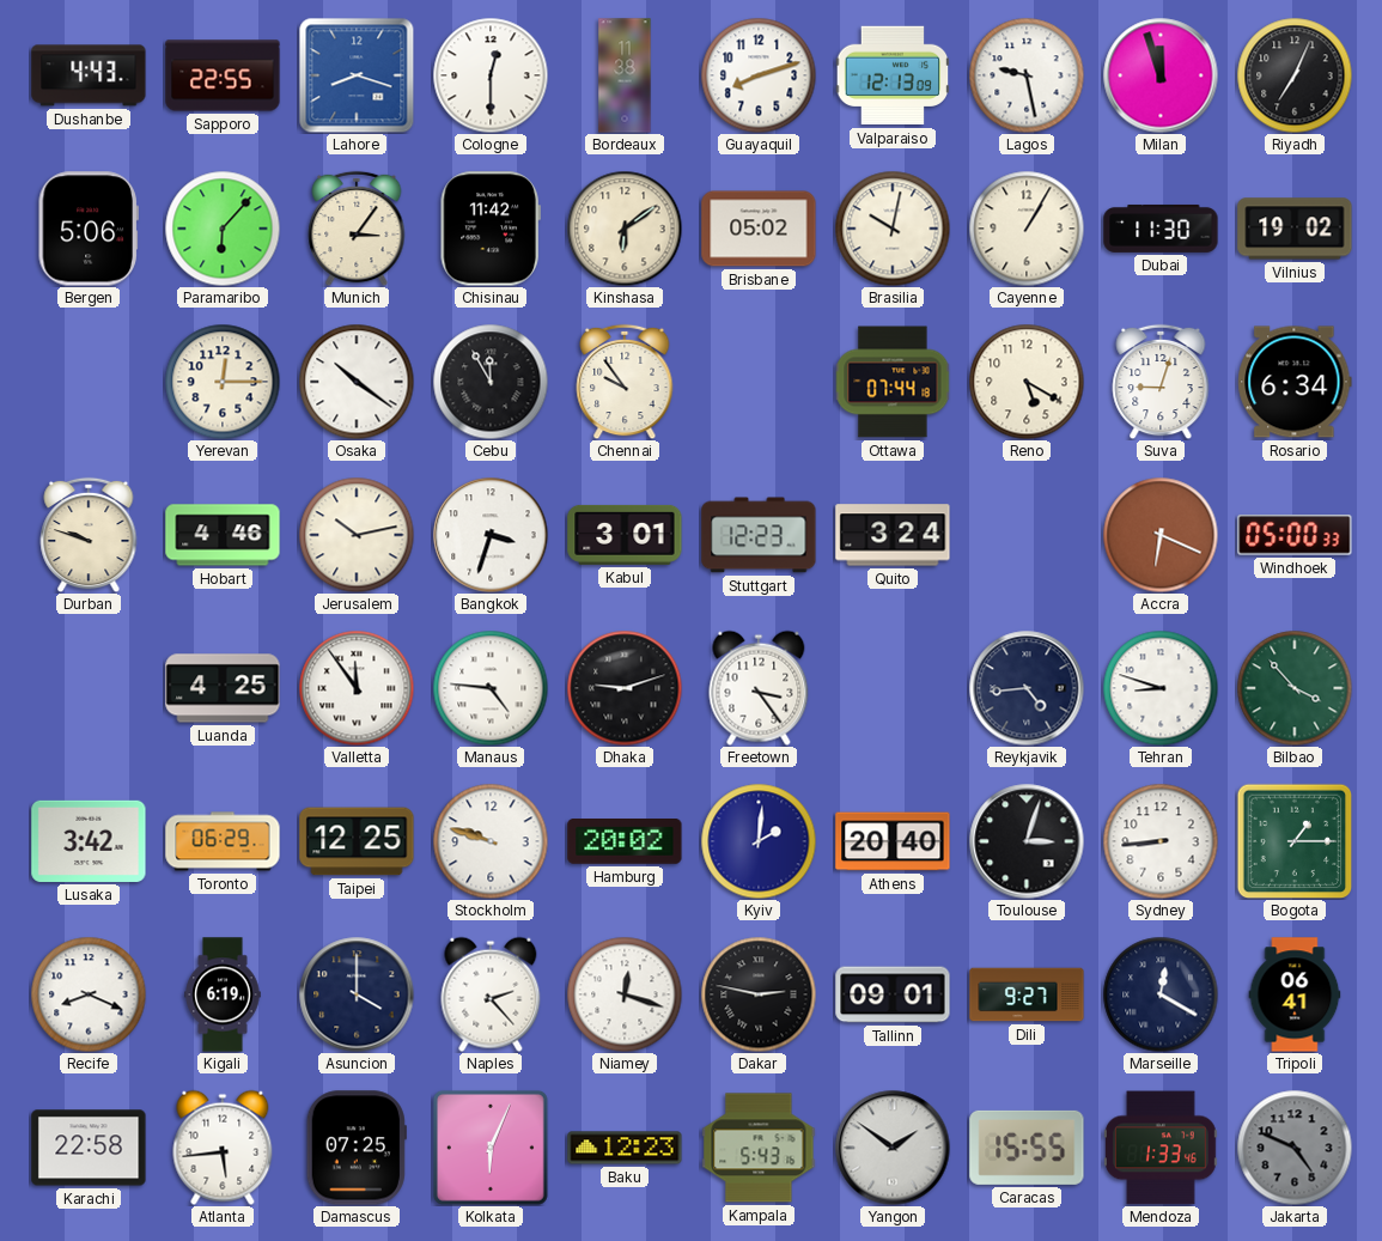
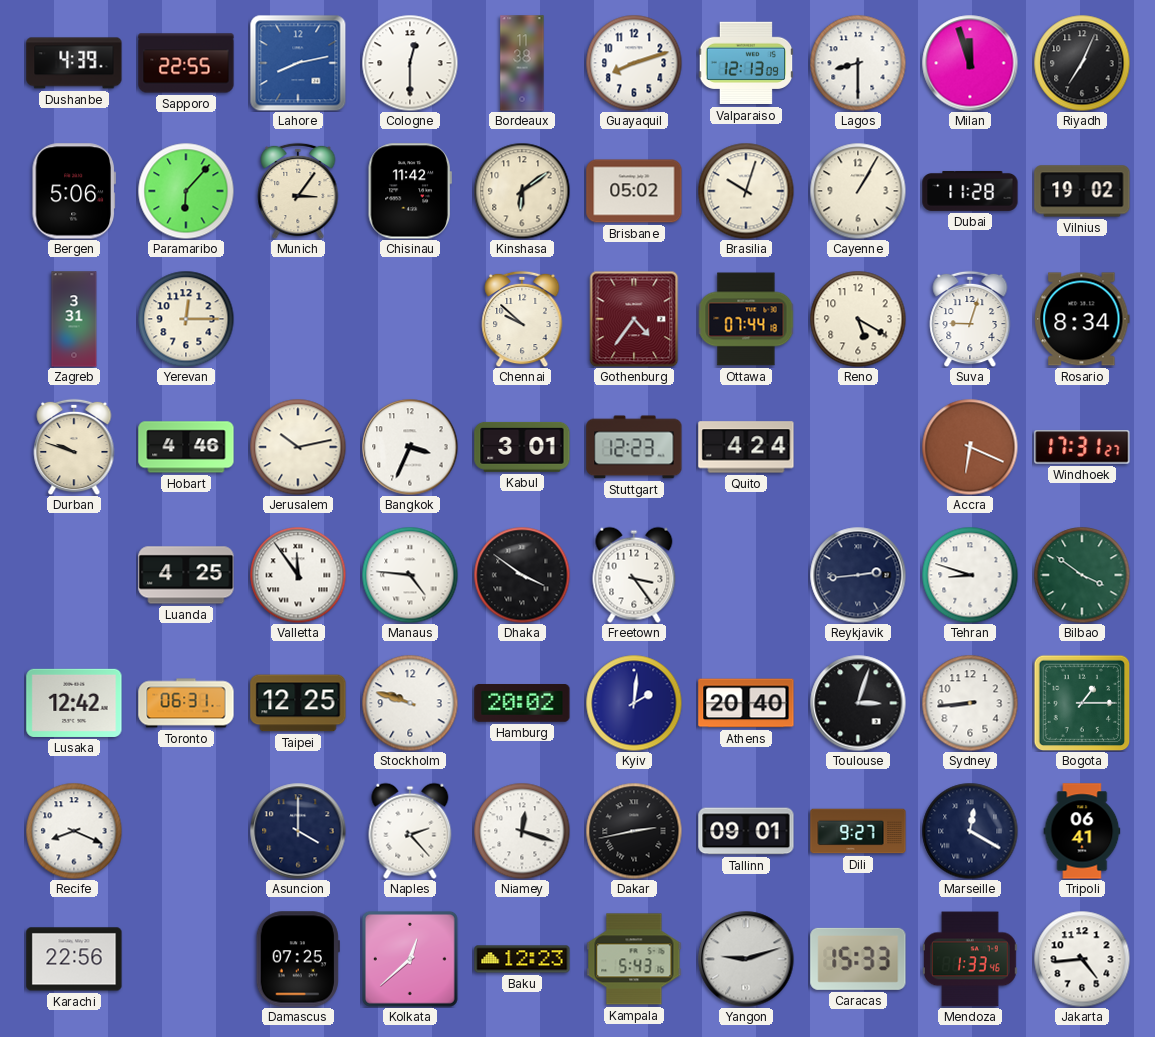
Dushanbe: 4:43 -> 4:39 (74, 63)
Lahore: 8:18 -> 8:13 (298, 63)
Lagos: 9:28 -> 8:30 (858, 63)
Brasilia: 10:02 -> 10:03 (746, 191)
Dubai: 11:30 -> 11:28 (970, 191)
Zagreb: none -> 3:31 (74, 319)
Osaka: 10:21 -> none (357, 382)
Cebu: 11:55 -> none (491, 382)
Chennai: 9:54 -> 9:52 (522, 319)
Gothenburg: none -> 4:36 (634, 319)
Rosario: 6:34 -> 8:34 (1082, 319)
Bangkok: 3:33 -> 3:34 (410, 447)
Quito: 3:24 -> 4:24 (746, 447)
Windhoek: 05:00 -> 17:31 (1082, 447)
Dhaka: 9:12 -> 3:51 (522, 575)
Reykjavik: 4:44 -> 2:44 (858, 575)
Bilbao: 3:53 -> 3:51 (1082, 575)
Lusaka: 3:42 -> 12:42 (74, 703)
Toronto: 06:29 -> 06:31 (186, 703)
Kigali: 6:19 -> none (223, 994)
Dakar: 2:47 -> 2:43 (634, 831)
Karachi: 22:58 -> 22:56 (74, 959)
Atlanta: 5:44 -> none (223, 1148)
Kolkata: 6:04 -> 12:38 (410, 959)
Yangon: 1:51 -> 9:12 (746, 959)
Caracas: 15:55 -> 15:33 (858, 959)
Jakarta: 4:49 -> 4:44 (1082, 959)
Jakarta dial: grey -> white (1082, 959)
